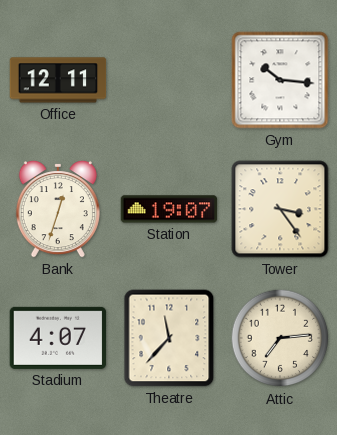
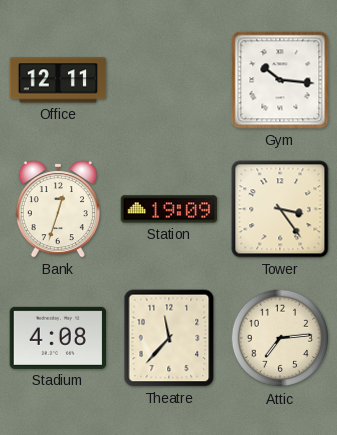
Station: 19:07 -> 19:09 (169, 209)
Stadium: 4:07 -> 4:08 (58, 338)
